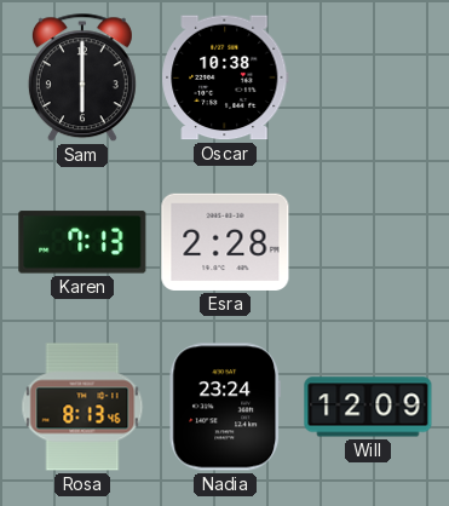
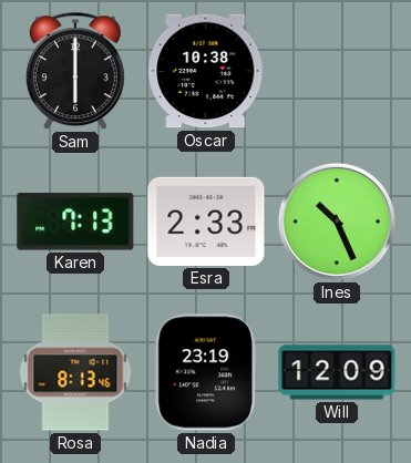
Esra: 2:28 -> 2:33 (206, 222)
Ines: none -> 10:26 (337, 222)
Nadia: 23:24 -> 23:19 (206, 372)
